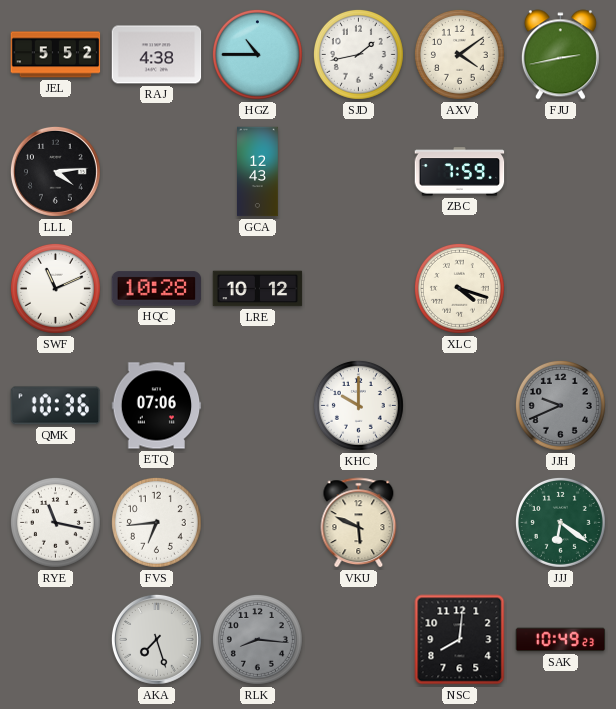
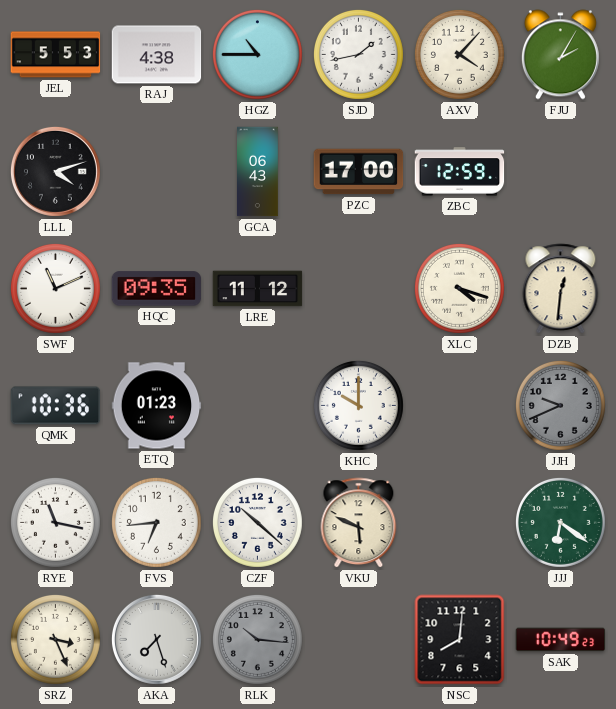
JEL: 5:52 -> 5:53 (56, 55)
AXV: 4:09 -> 4:07 (459, 54)
FJU: 2:43 -> 2:05 (560, 55)
LLL: 4:14 -> 4:12 (55, 171)
GCA: 12:43 -> 06:43 (258, 172)
PZC: none -> 17:00 (359, 172)
ZBC: 7:59 -> 12:59 (460, 172)
HQC: 10:28 -> 09:35 (157, 289)
LRE: 10:12 -> 11:12 (258, 289)
DZB: none -> 12:31 (561, 289)
ETQ: 07:06 -> 01:23 (157, 406)
CZF: none -> 10:22 (257, 522)
SRZ: none -> 3:26 (55, 639)
RLK: 8:16 -> 10:16 (257, 639)
